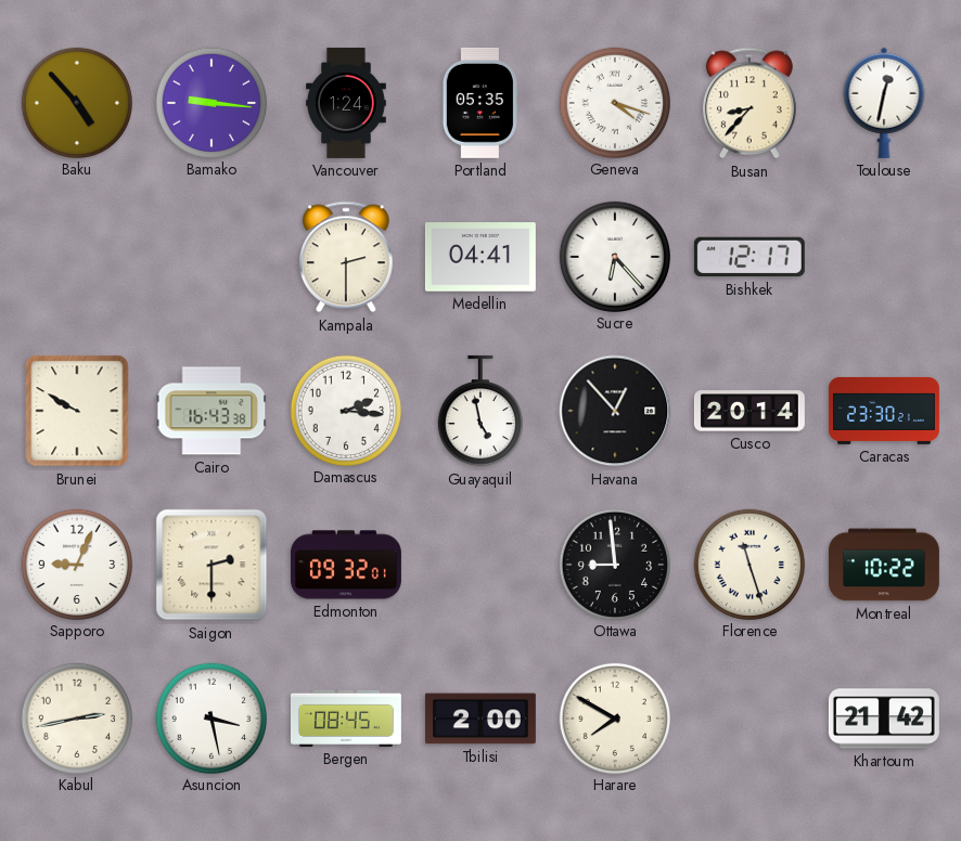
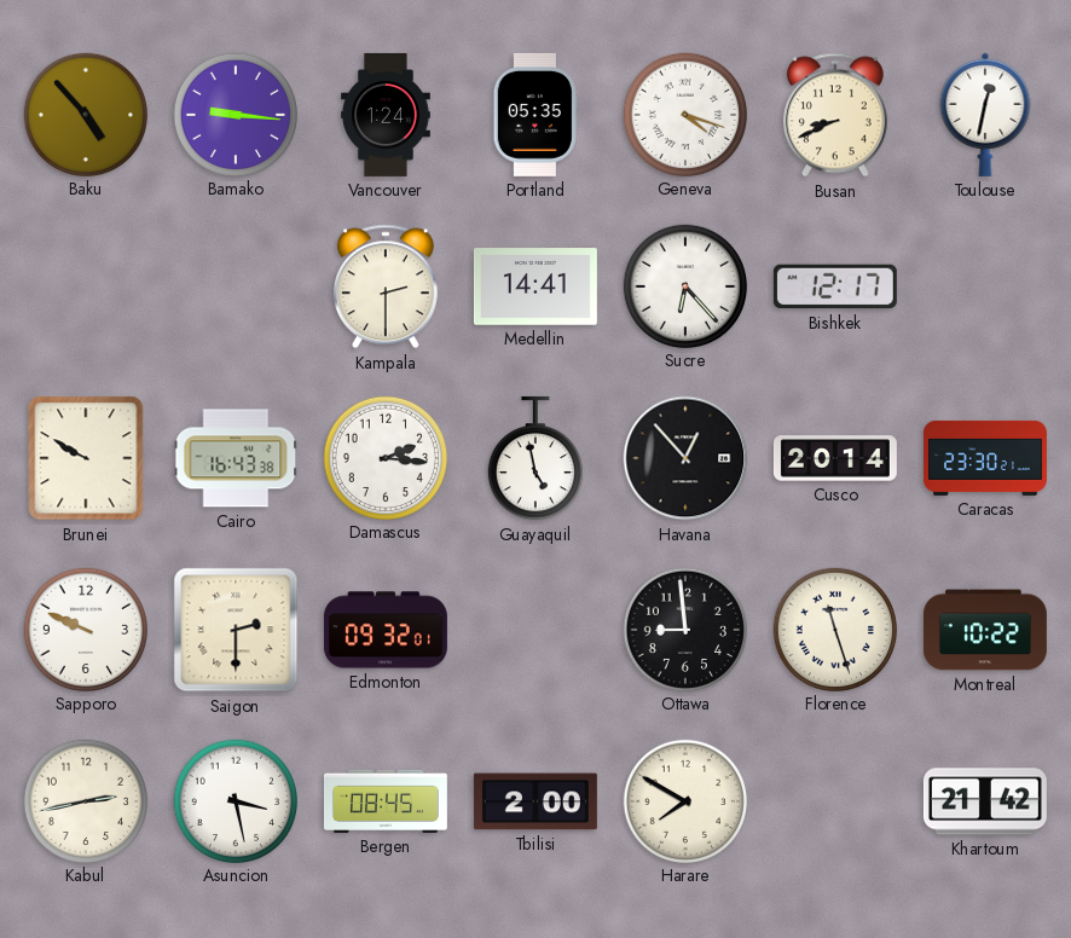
Busan: 8:37 -> 8:41 (835, 115)
Medellin: 04:41 -> 14:41 (535, 286)
Sapporo: 9:04 -> 9:49 (85, 629)
